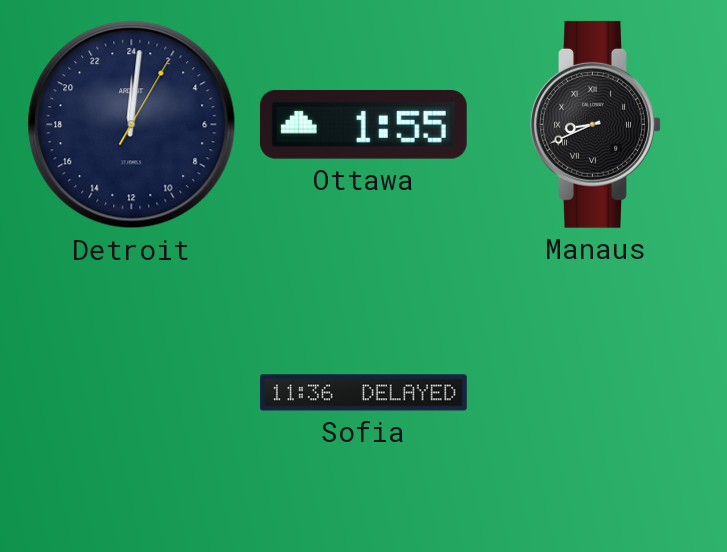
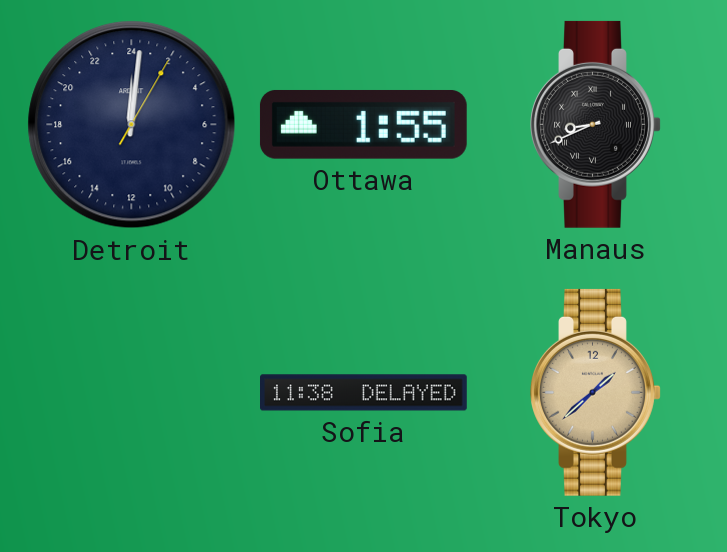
Sofia: 11:36 -> 11:38 (364, 393)
Tokyo: none -> 1:38 (596, 392)
